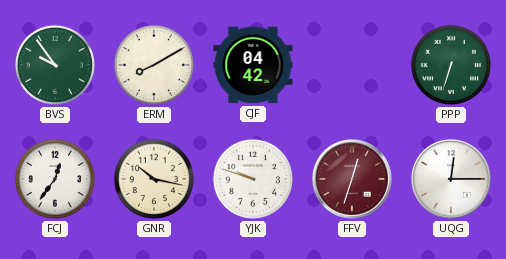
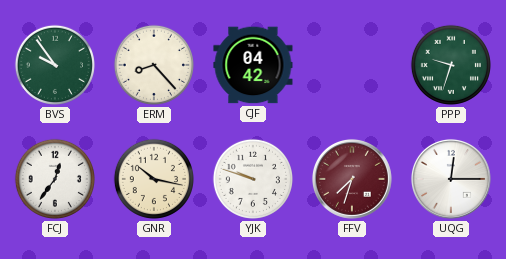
ERM: 8:10 -> 8:23 (154, 65)
PPP: 6:33 -> 9:33 (451, 65)
FFV: 12:33 -> 7:33 (352, 179)
